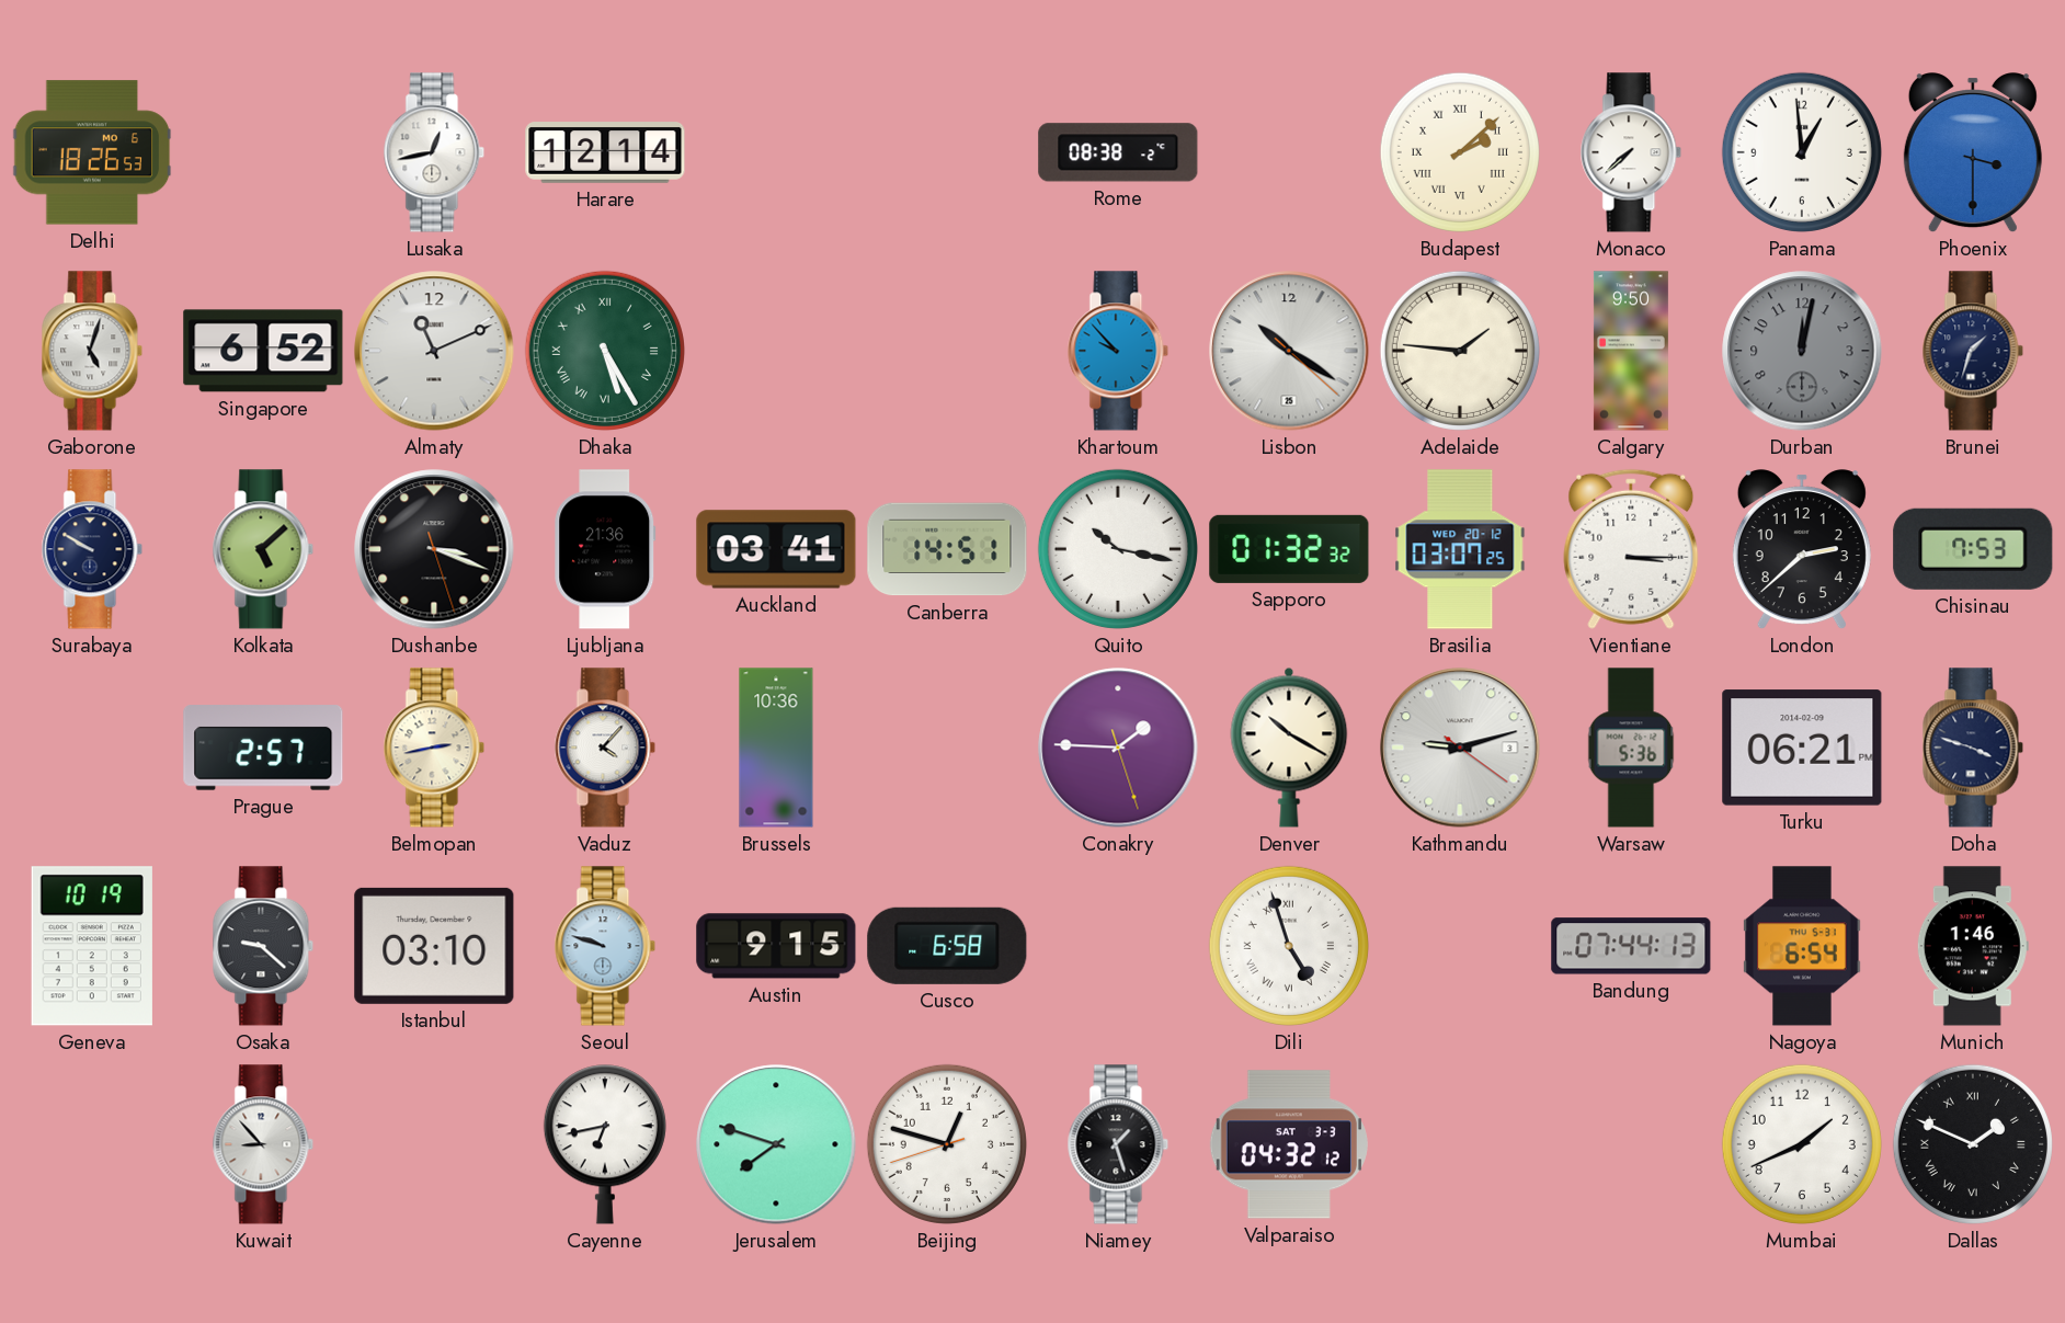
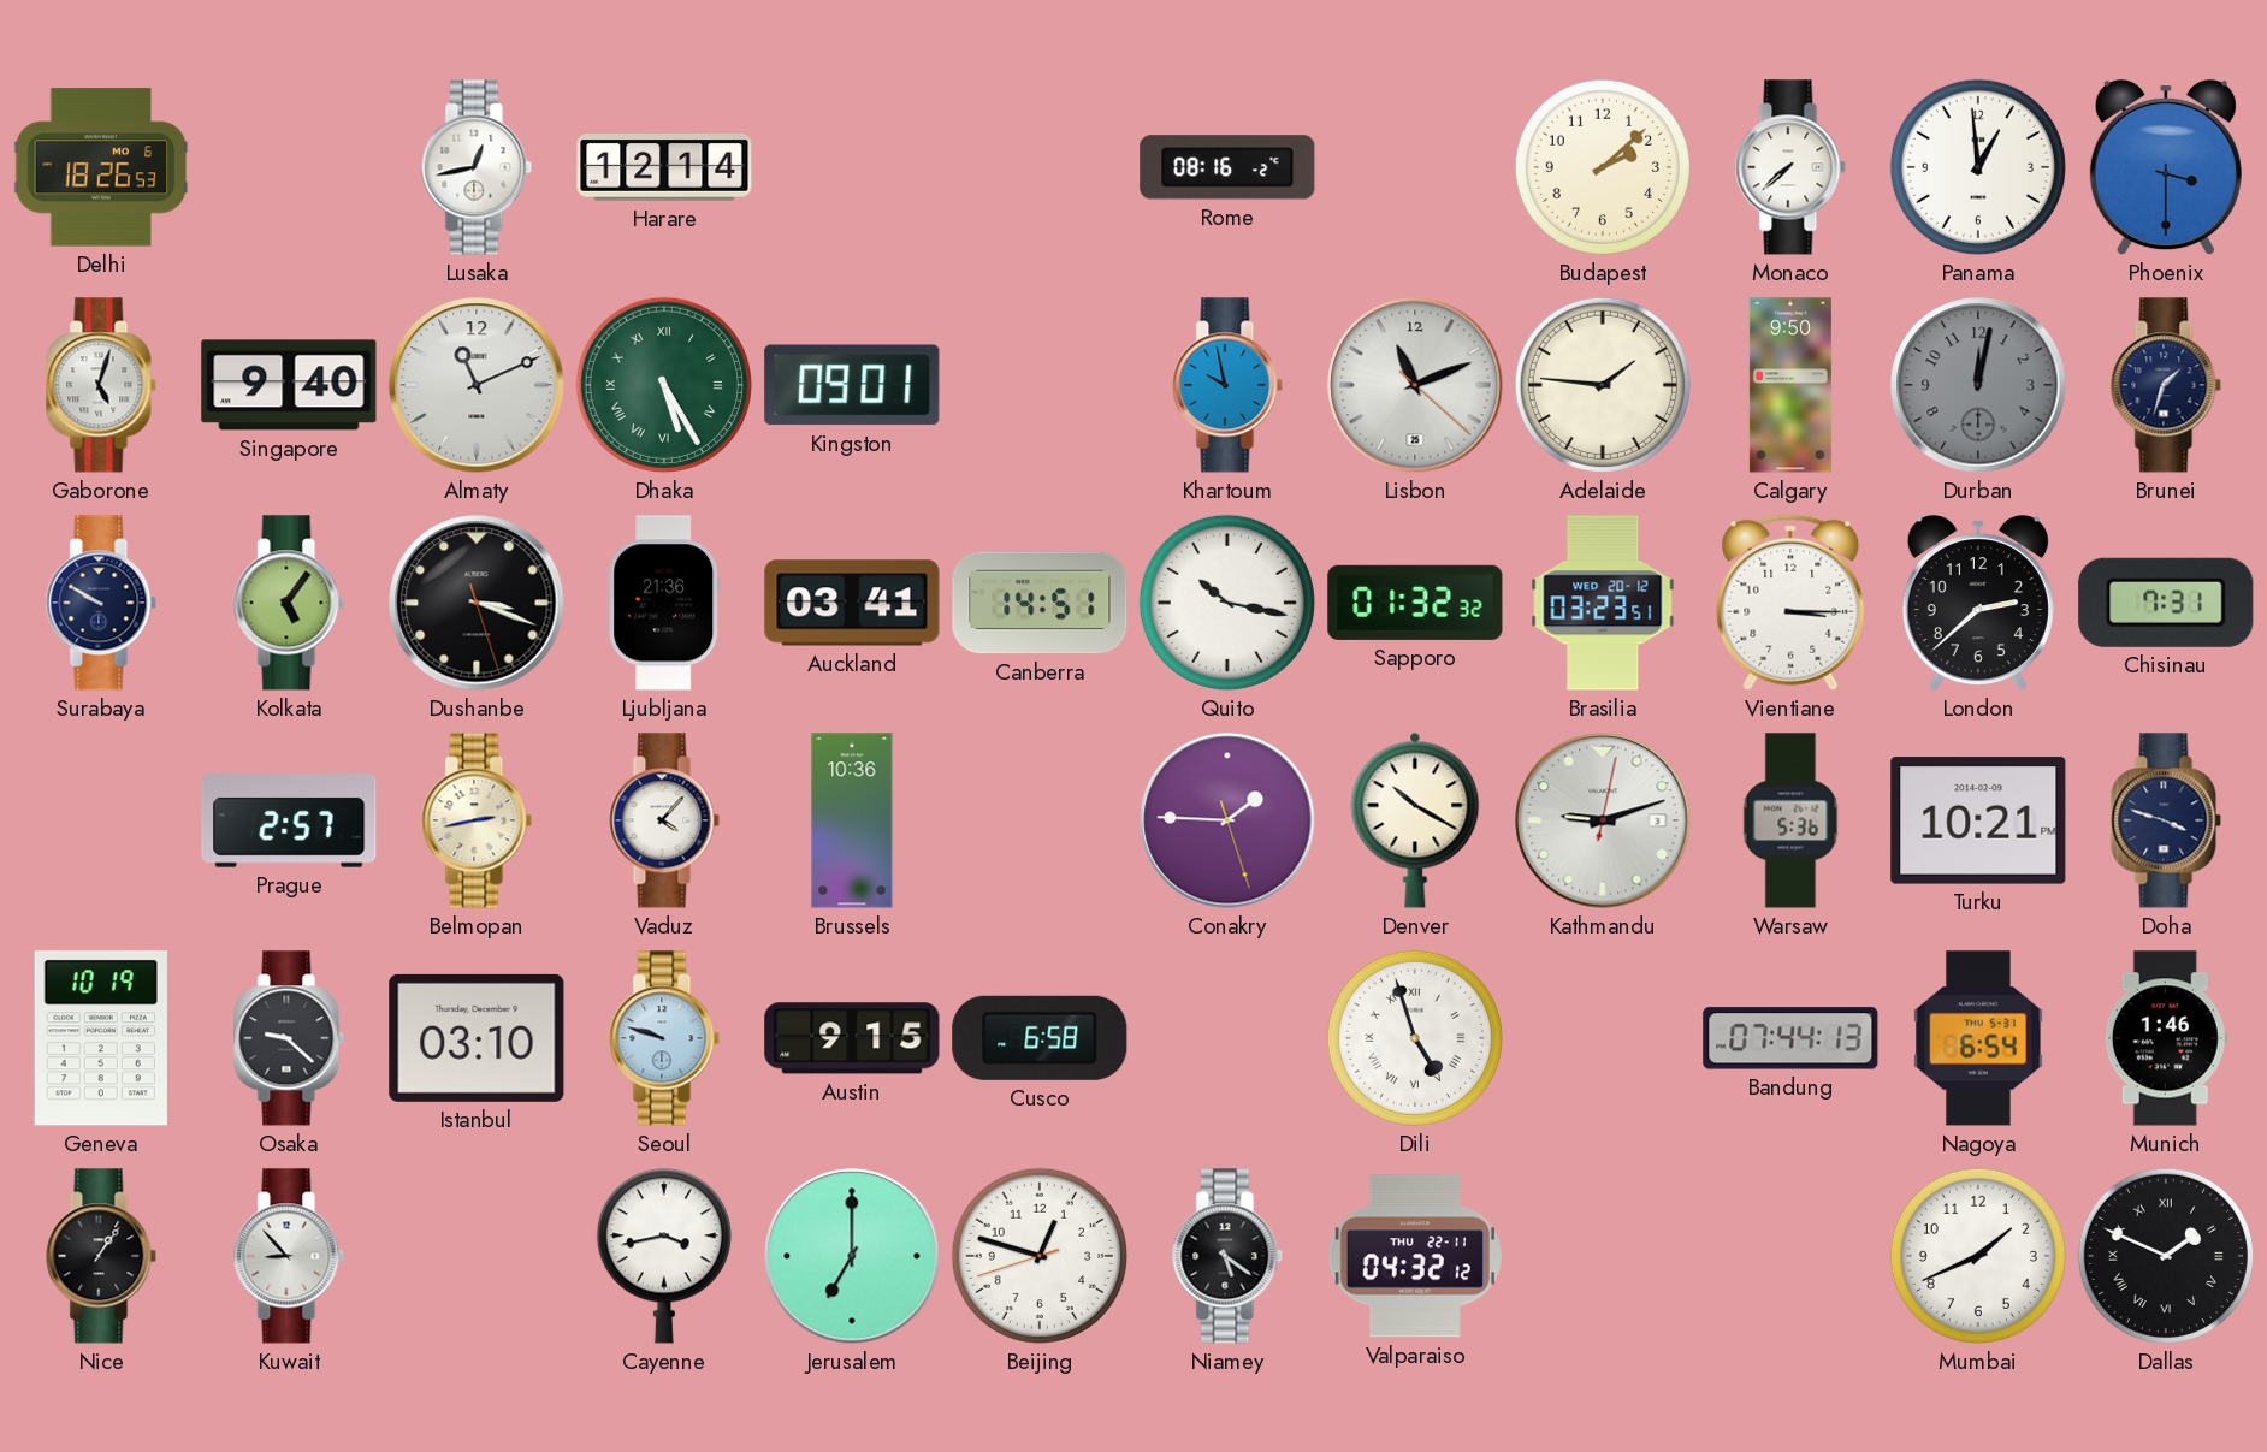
Rome: 08:38 -> 08:16 (1227, 167)
Budapest numerals: Roman -> Arabic (1603, 167)
Singapore: 6:52 -> 9:40 (289, 385)
Kingston: none -> 09:01 (852, 385)
Khartoum: 9:53 -> 9:58 (1227, 385)
Lisbon: 10:20 -> 11:11 (1415, 385)
Kolkata: 5:08 -> 5:06 (289, 603)
Brasilia: 03:07 -> 03:23 (1603, 603)
Chisinau: 7:53 -> 7:31 (2166, 603)
Kathmandu: 9:12:21 -> 9:12:02 (1603, 820)
Turku: 06:21 -> 10:21 (1978, 820)
Nice: none -> 1:06 (101, 1256)
Cayenne: 6:43 -> 3:43 (664, 1256)
Jerusalem: 7:48 -> 7:00 (852, 1256)
Niamey: 1:27 -> 5:21 (1227, 1256)
Valparaiso date: SAT 3-3 -> THU 22-11 (1415, 1256)
